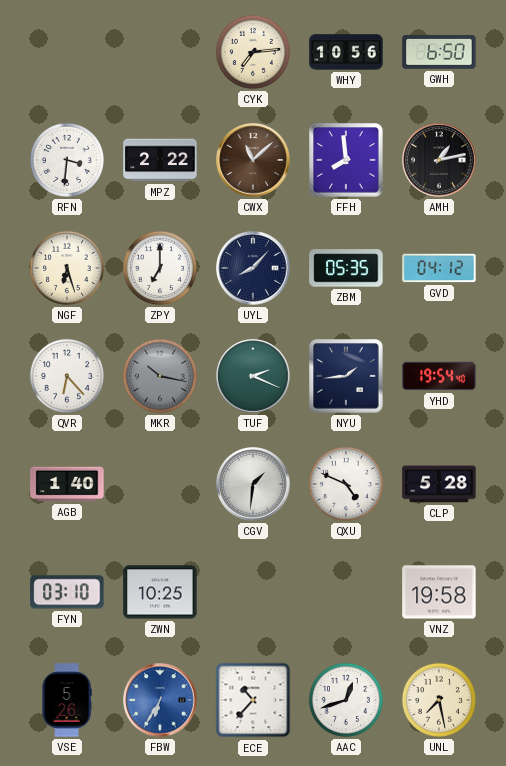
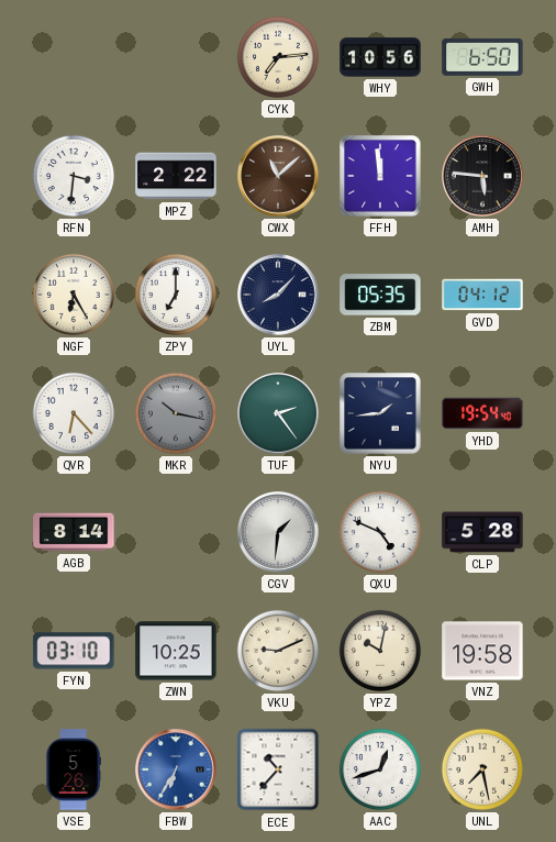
FFH: 7:59 -> 11:59 (380, 176)
AMH: 1:13 -> 5:46 (482, 176)
NGF: 6:27 -> 6:25 (74, 295)
TUF: 2:19 -> 2:24 (278, 413)
AGB: 1:40 -> 8:14 (74, 532)
VKU: none -> 9:11 (278, 651)
YPZ: none -> 10:02 (380, 651)
